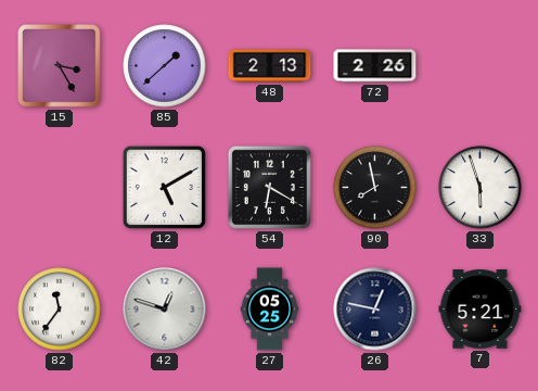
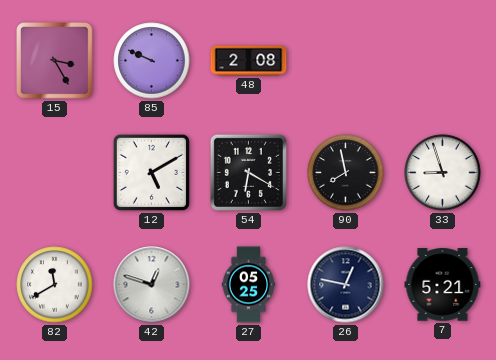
85: 1:38 -> 9:49 (152, 61)
48: 2:13 -> 2:08 (249, 61)
72: 2:26 -> none (375, 66)
33: 5:57 -> 8:57 (443, 173)
82: 11:36 -> 11:40 (55, 285)
